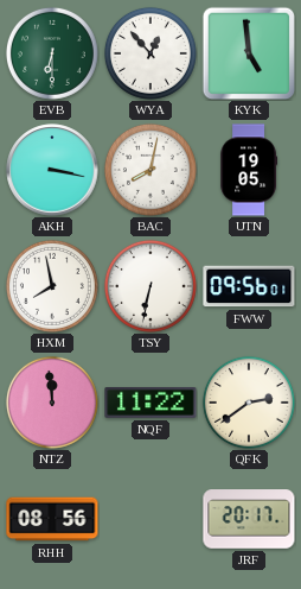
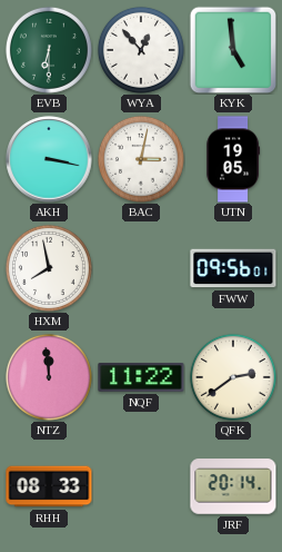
BAC: 8:02 -> 3:02 (141, 159)
TSY: 6:32 -> none (150, 286)
RHH: 08:56 -> 08:33 (49, 486)
JRF: 20:17 -> 20:14 (233, 486)
